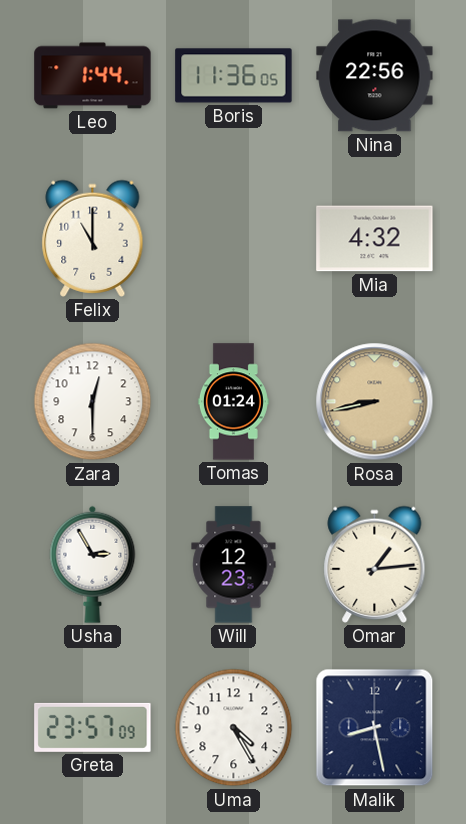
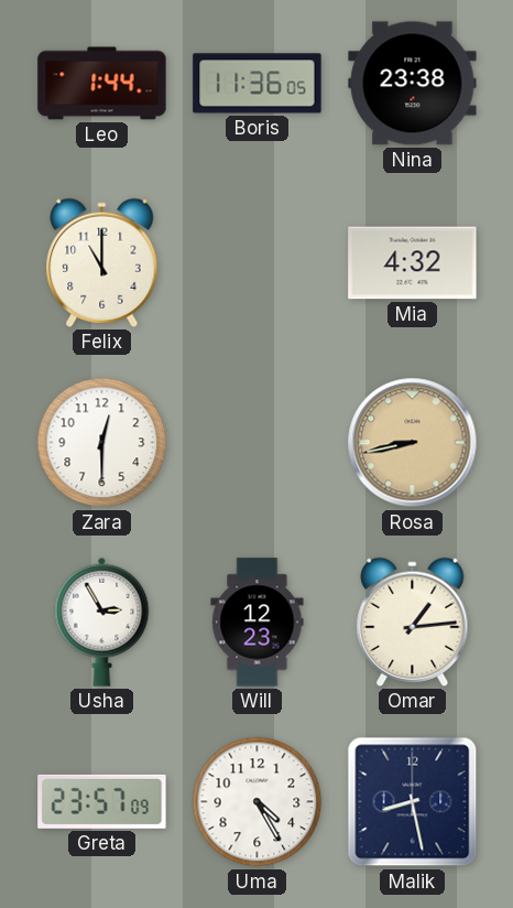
Nina: 22:56 -> 23:38 (413, 84)
Tomas: 01:24 -> none (233, 402)
